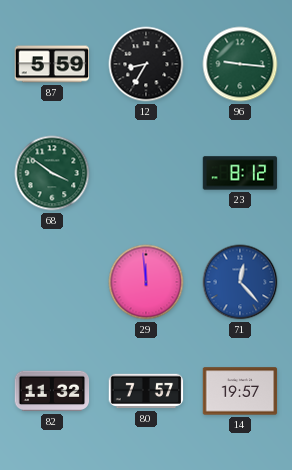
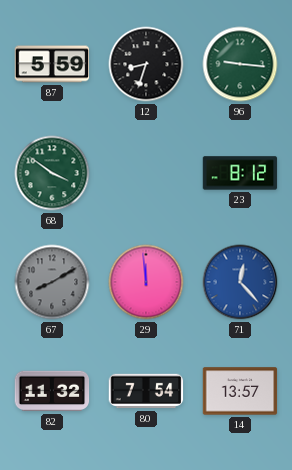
12: 8:35 -> 8:33 (146, 64)
67: none -> 8:10 (52, 282)
80: 7:57 -> 7:54 (146, 391)
14: 19:57 -> 13:57 (240, 391)
